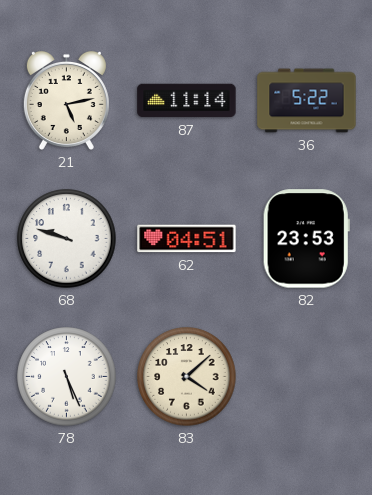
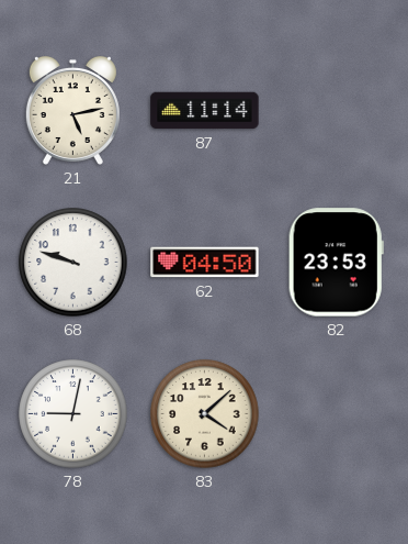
36: 5:22 -> none (307, 101)
62: 04:51 -> 04:50 (205, 263)
78: 5:26 -> 9:02 (73, 414)
